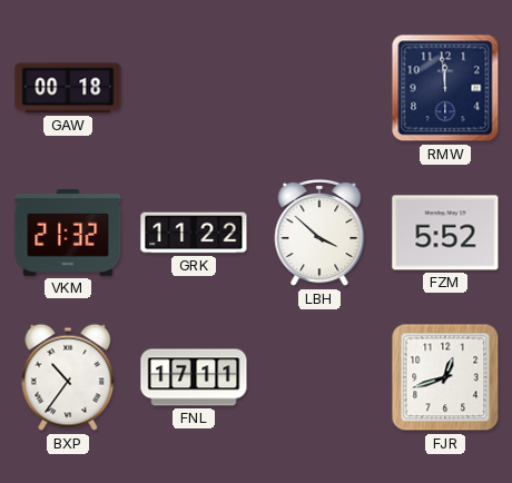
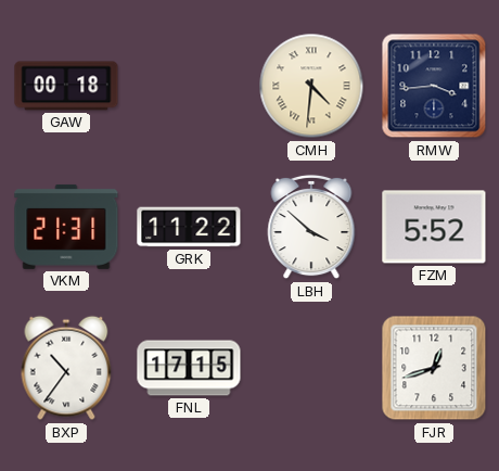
CMH: none -> 4:31 (311, 86)
RMW: 11:59 -> 3:44 (434, 86)
VKM: 21:32 -> 21:31 (66, 227)
FNL: 17:11 -> 17:15 (189, 368)
